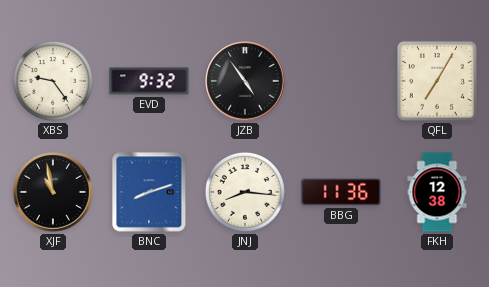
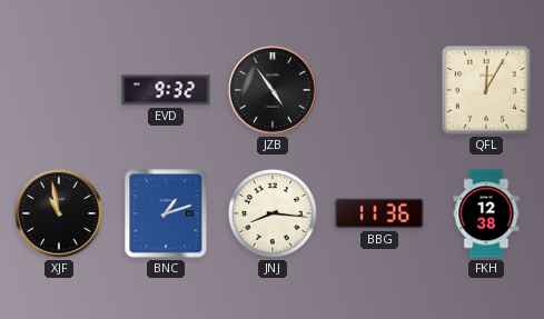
XBS: 9:24 -> none (53, 81)
QFL: 7:05 -> 12:05 (486, 90)
BNC: 8:12 -> 1:12 (166, 213)
